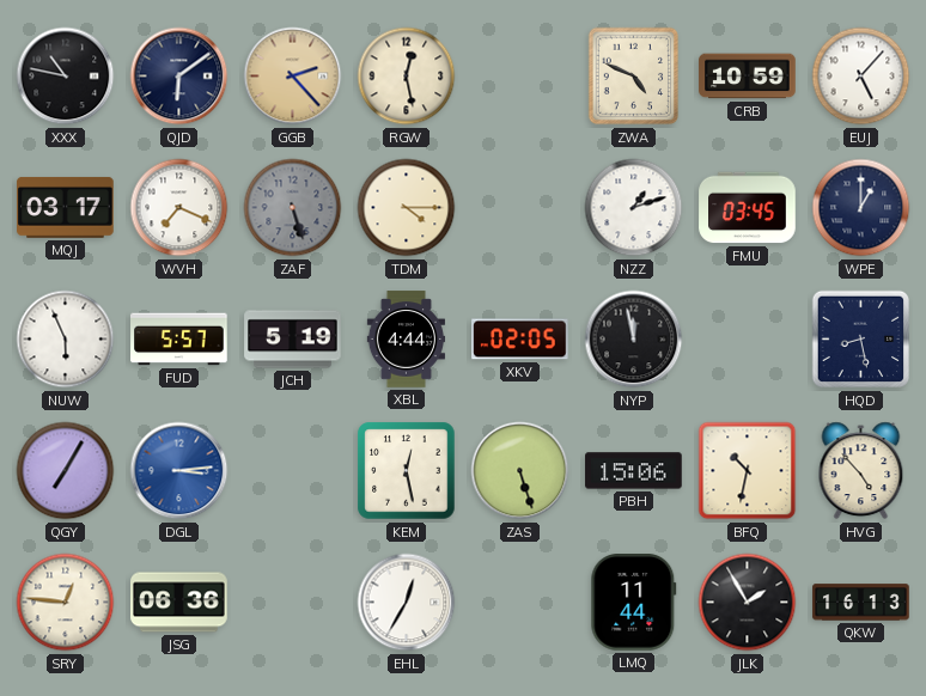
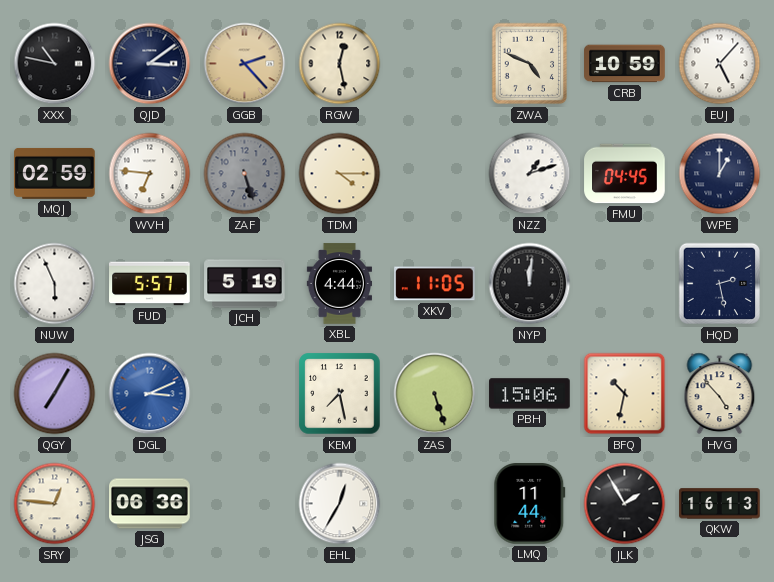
QJD: 6:09 -> 3:09 (150, 64)
MQJ: 03:17 -> 02:59 (55, 173)
WVH: 7:19 -> 6:46 (150, 174)
FMU: 03:45 -> 04:45 (625, 174)
XKV: 02:05 -> 11:05 (435, 284)
NYP: 11:58 -> 12:01 (530, 284)
HQD: 8:28 -> 2:28 (720, 284)
DGL: 3:14 -> 3:11 (150, 394)
KEM: 12:28 -> 7:28 (340, 394)
